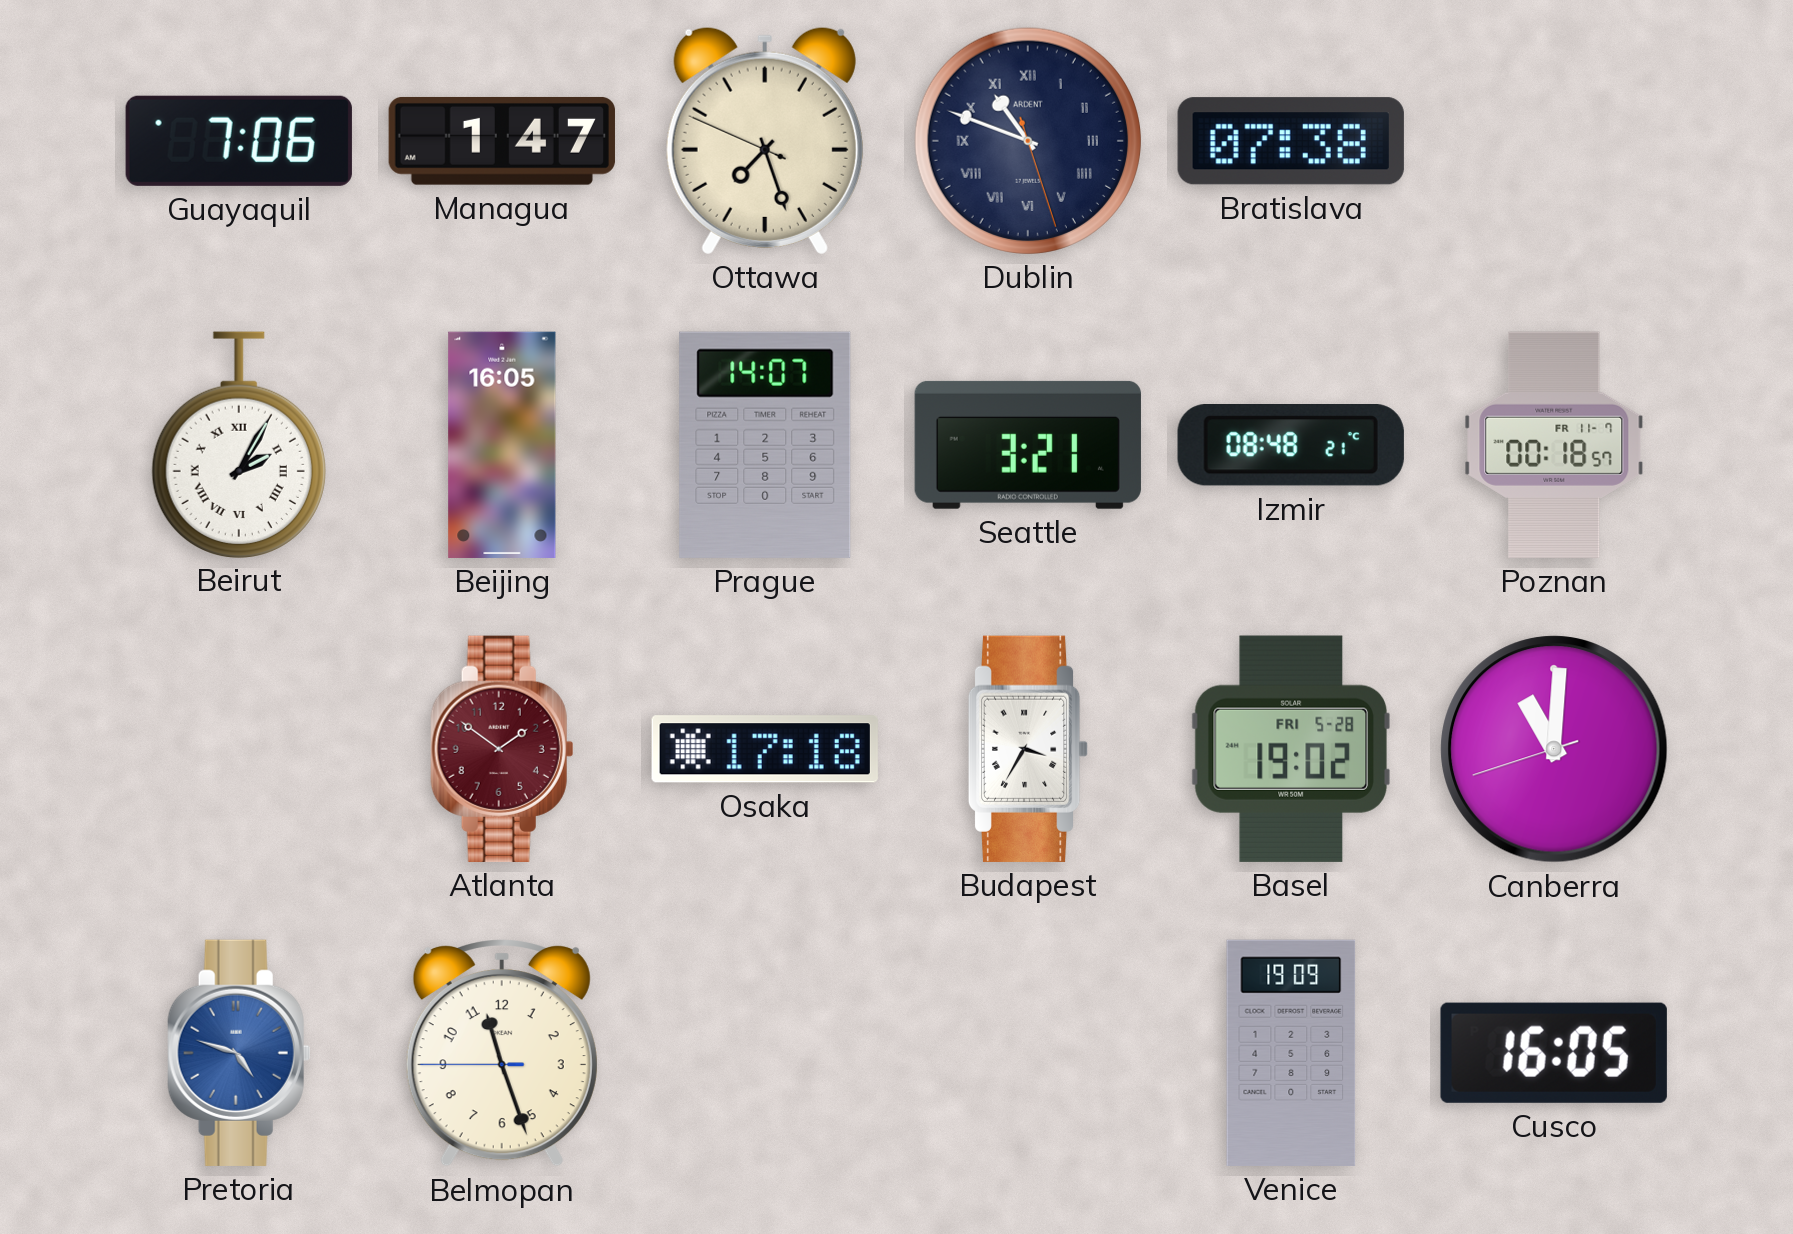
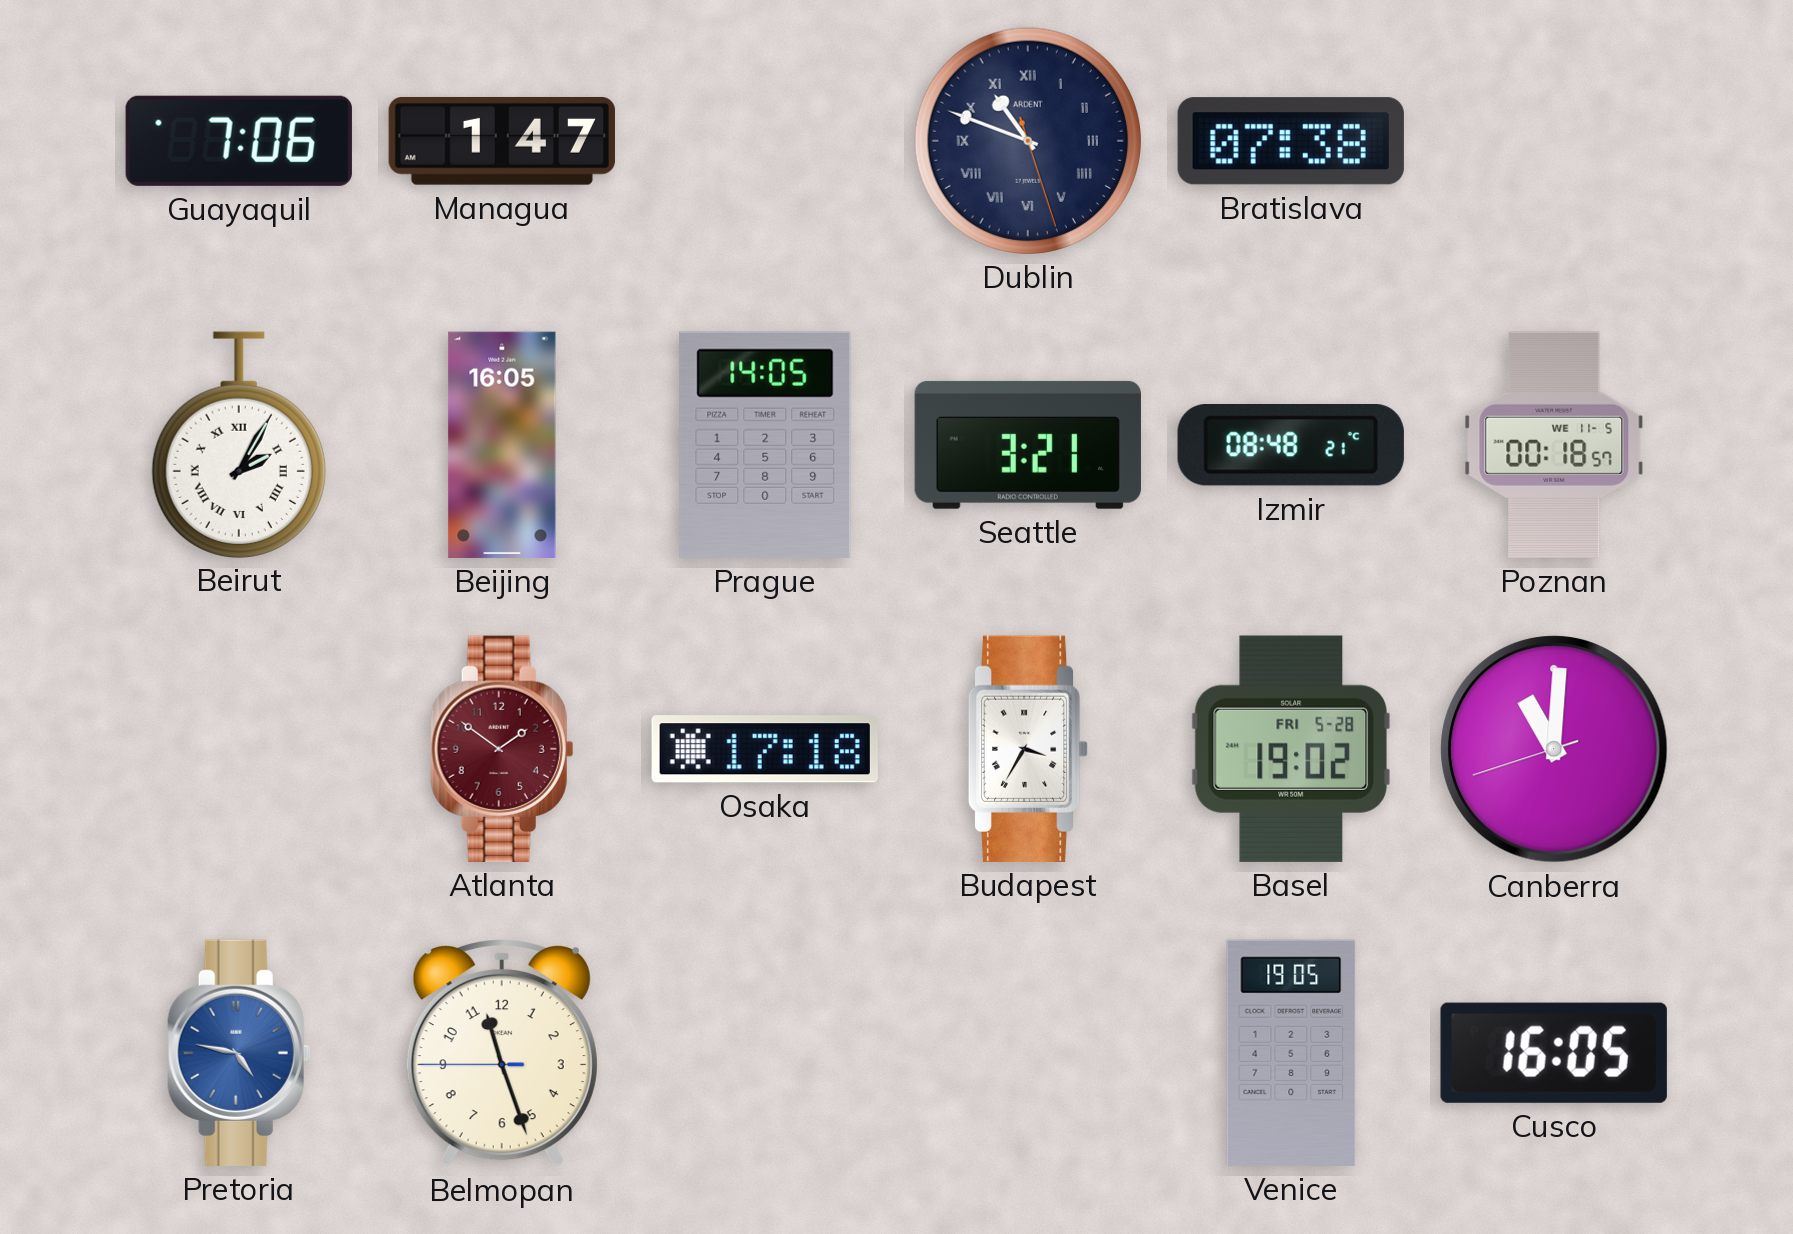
Ottawa: 7:26 -> none (765, 140)
Prague: 14:07 -> 14:05 (765, 445)
Poznan date: FR 11-7 -> WE 11-5 (1554, 445)
Pretoria: 4:48 -> 4:47 (239, 1053)
Venice: 19:09 -> 19:05 (1291, 1053)
